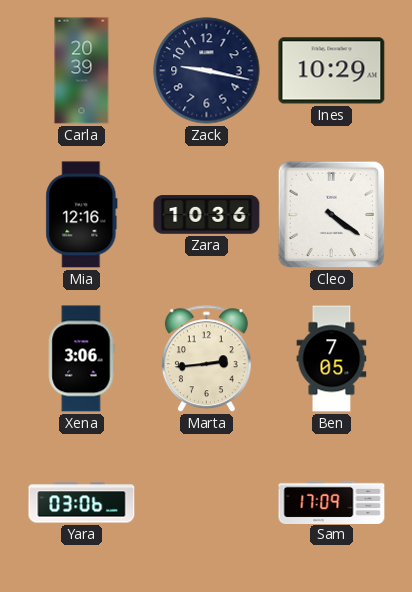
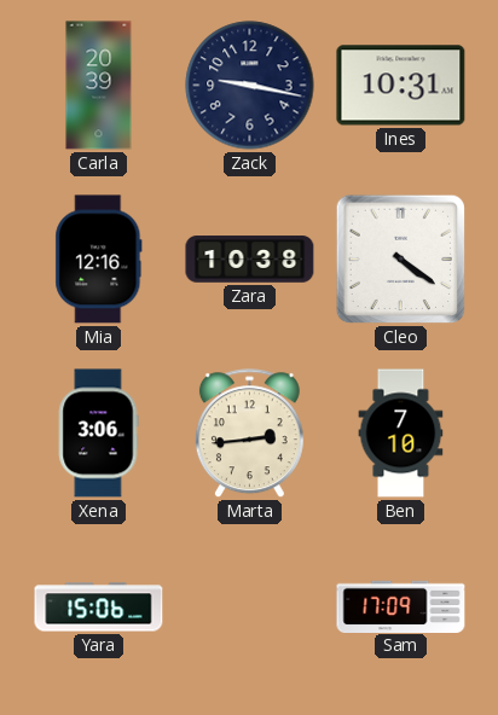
Ines: 10:29 -> 10:31 (401, 86)
Zara: 10:36 -> 10:38 (250, 260)
Ben: 7:05 -> 7:10 (401, 434)
Yara: 03:06 -> 15:06 (99, 608)
